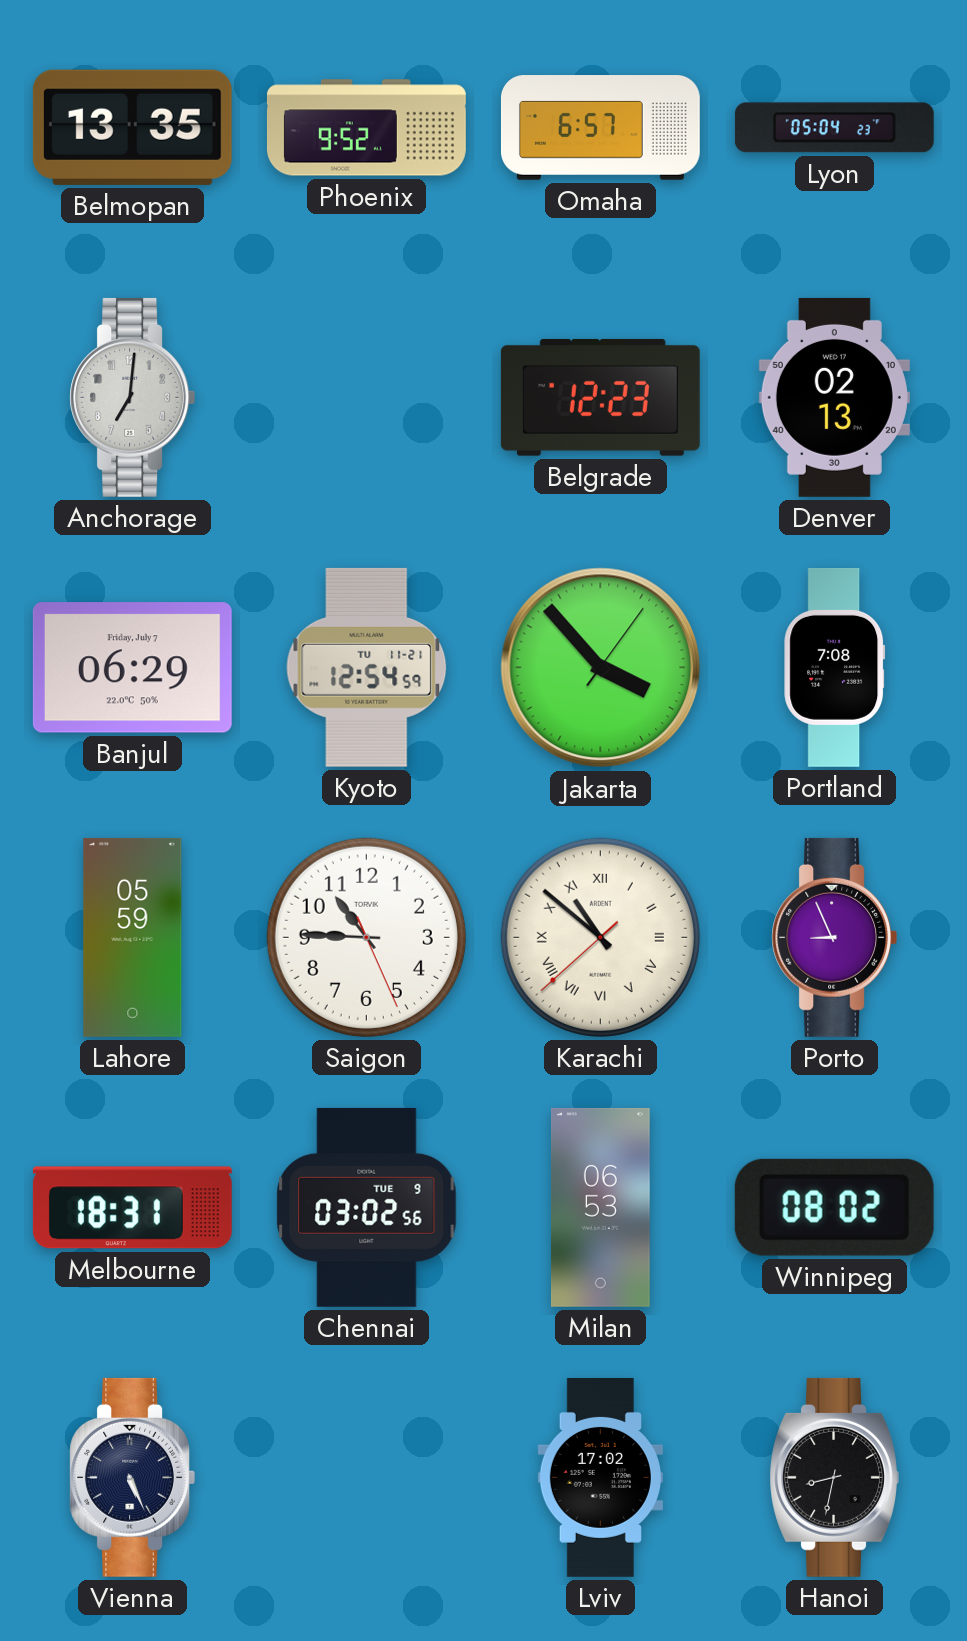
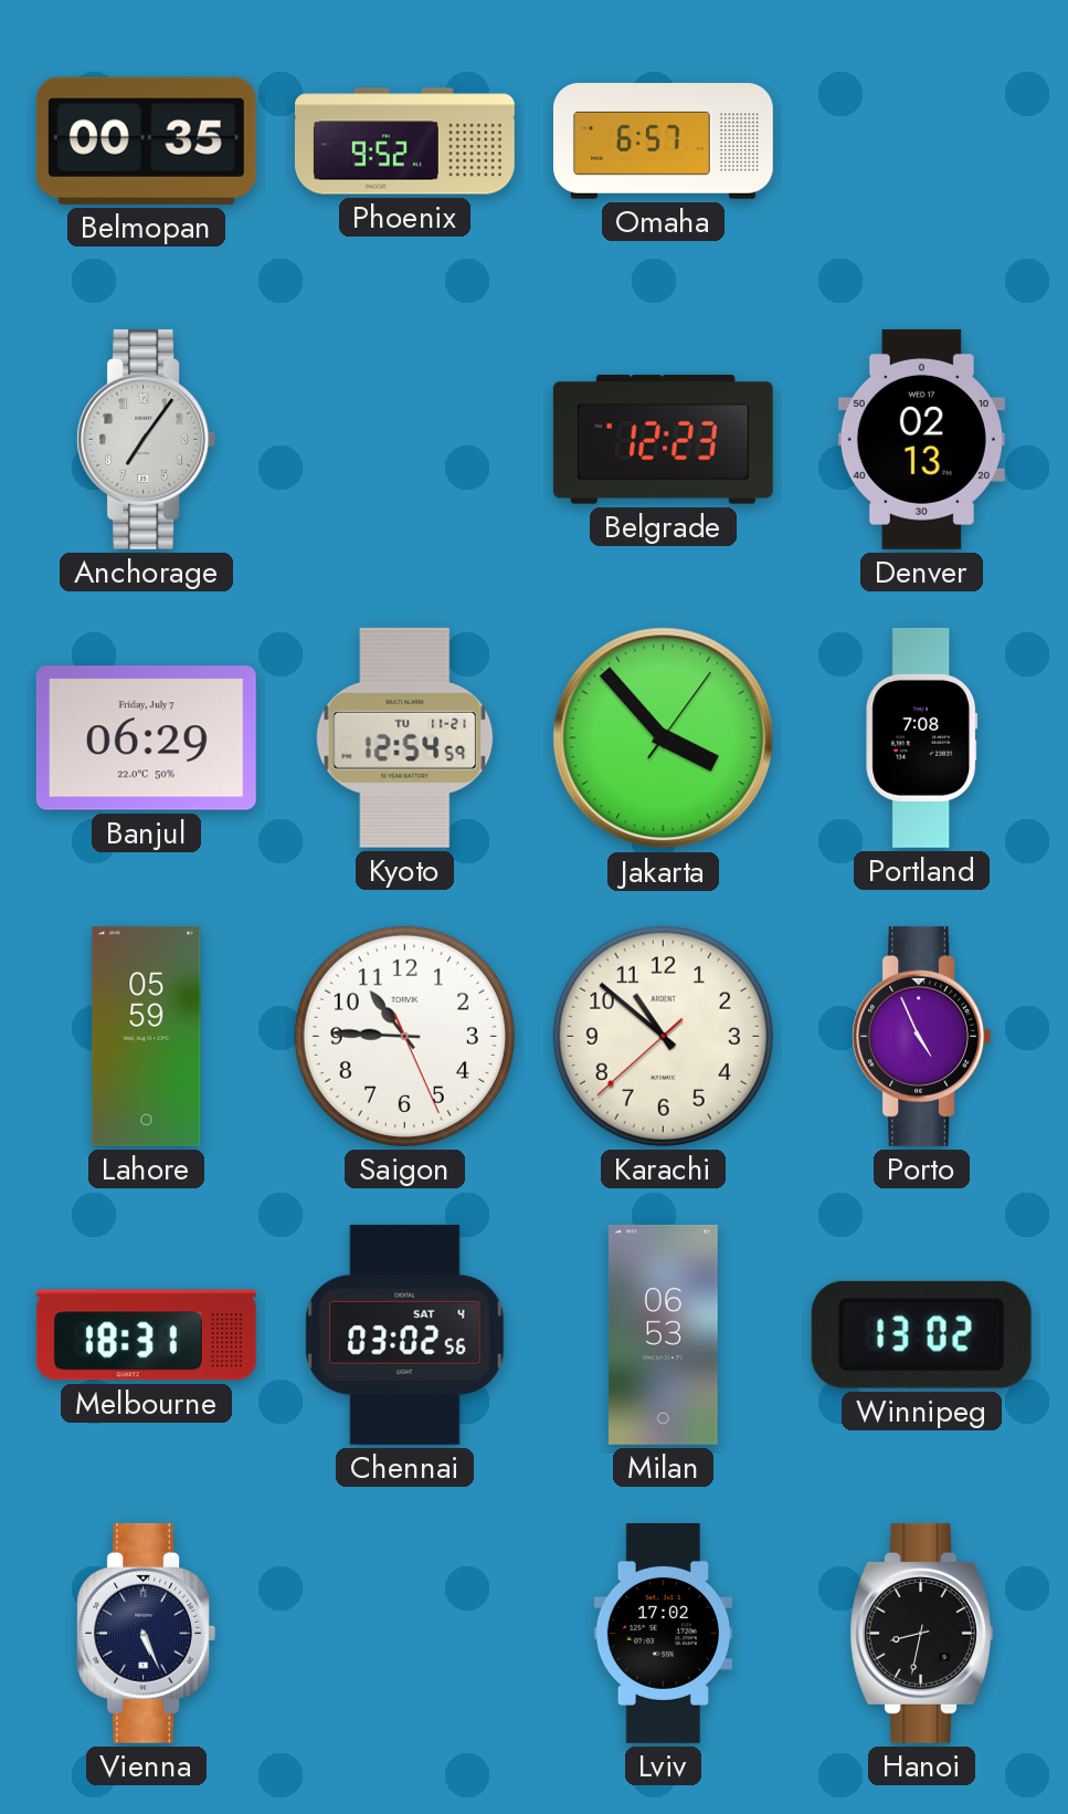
Belmopan: 13:35 -> 00:35 (146, 140)
Lyon: 05:04 -> none (834, 128)
Anchorage: 7:01 -> 7:06 (147, 439)
Karachi numerals: Roman -> Arabic (663, 1036)
Porto: 8:56 -> 4:56 (922, 1036)
Chennai date: TUE 9 -> SAT 4 (405, 1334)
Winnipeg: 08:02 -> 13:02 (921, 1334)
